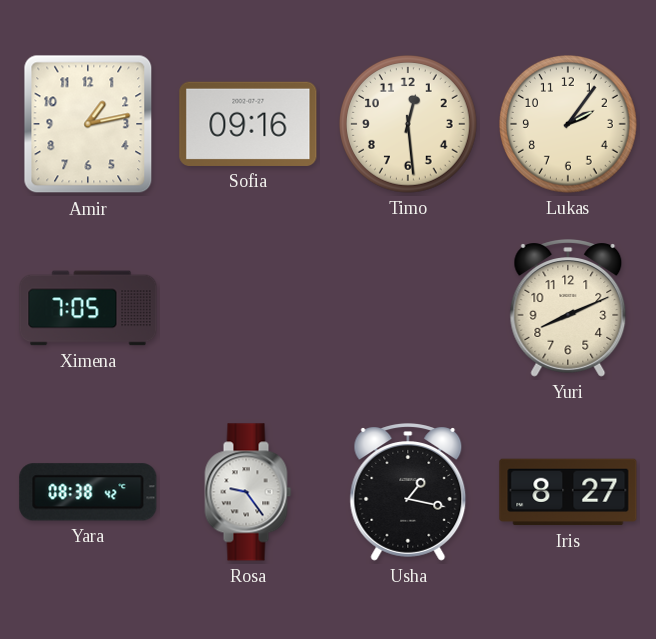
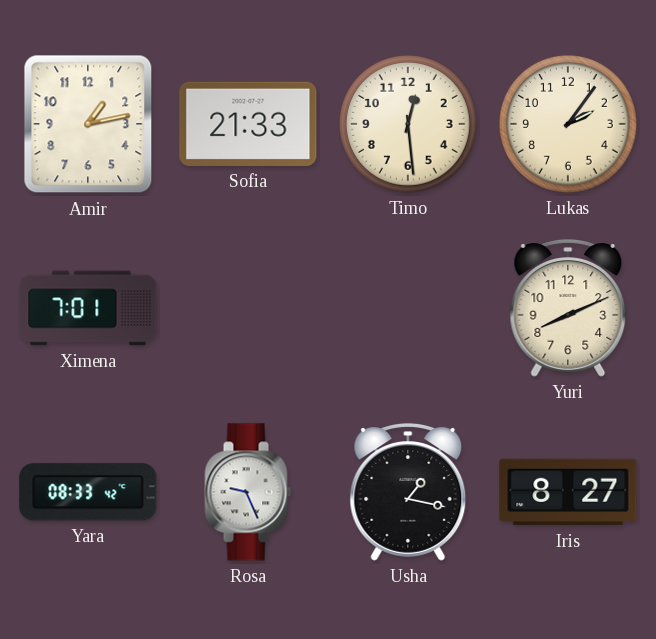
Sofia: 09:16 -> 21:33 (248, 124)
Ximena: 7:05 -> 7:01 (88, 308)
Yara: 08:38 -> 08:33 (88, 492)
Rosa: 9:24 -> 9:26 (248, 492)
